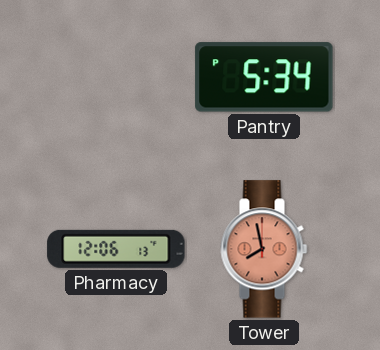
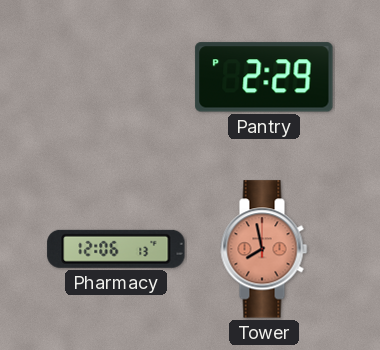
Pantry: 5:34 -> 2:29 (264, 77)
